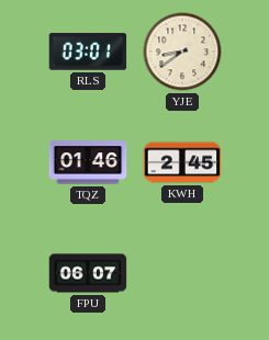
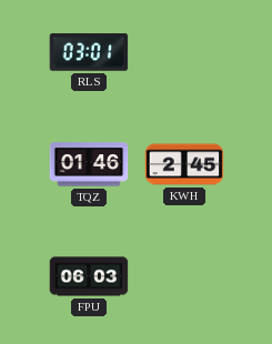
YJE: 8:39 -> none (182, 52)
FPU: 06:07 -> 06:03 (89, 276)
